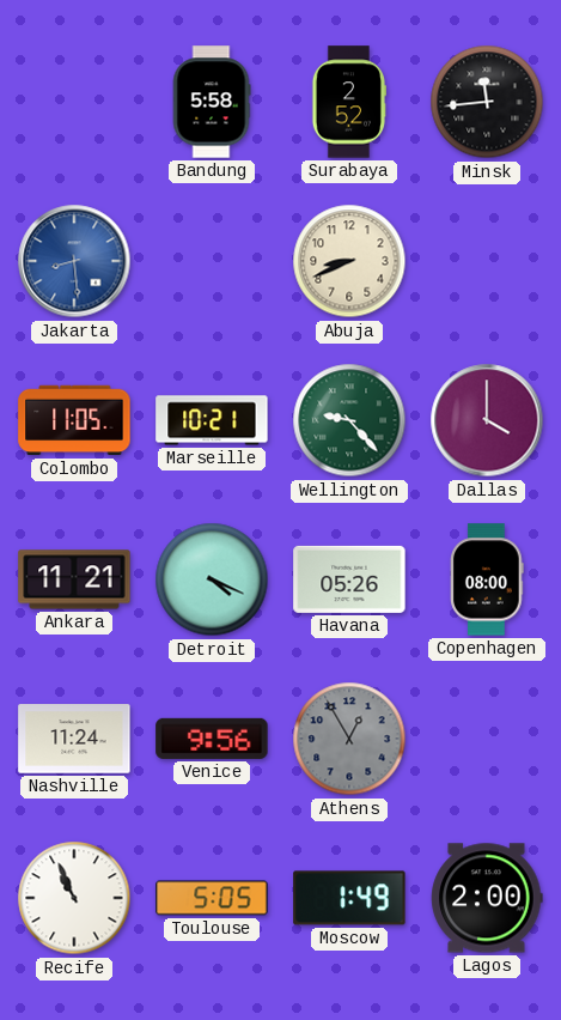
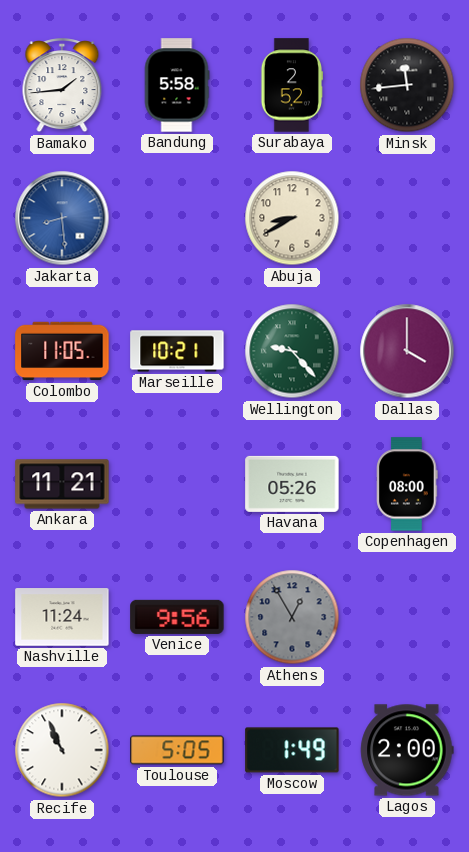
Bamako: none -> 1:44 (62, 86)
Abuja: 8:41 -> 8:40 (292, 218)
Detroit: 4:19 -> none (212, 579)
